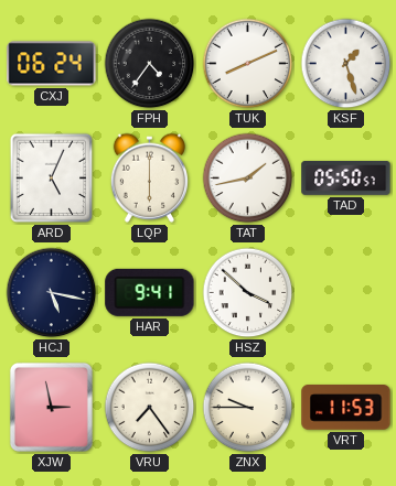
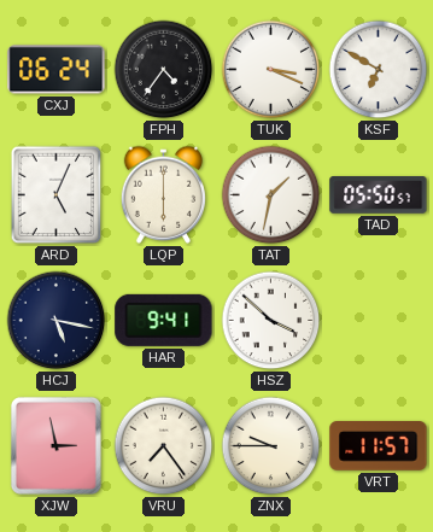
TUK: 8:11 -> 3:19 (271, 70)
KSF: 1:27 -> 6:50 (379, 70)
TAT: 1:43 -> 1:32 (271, 195)
VRT: 11:53 -> 11:57 (379, 446)
